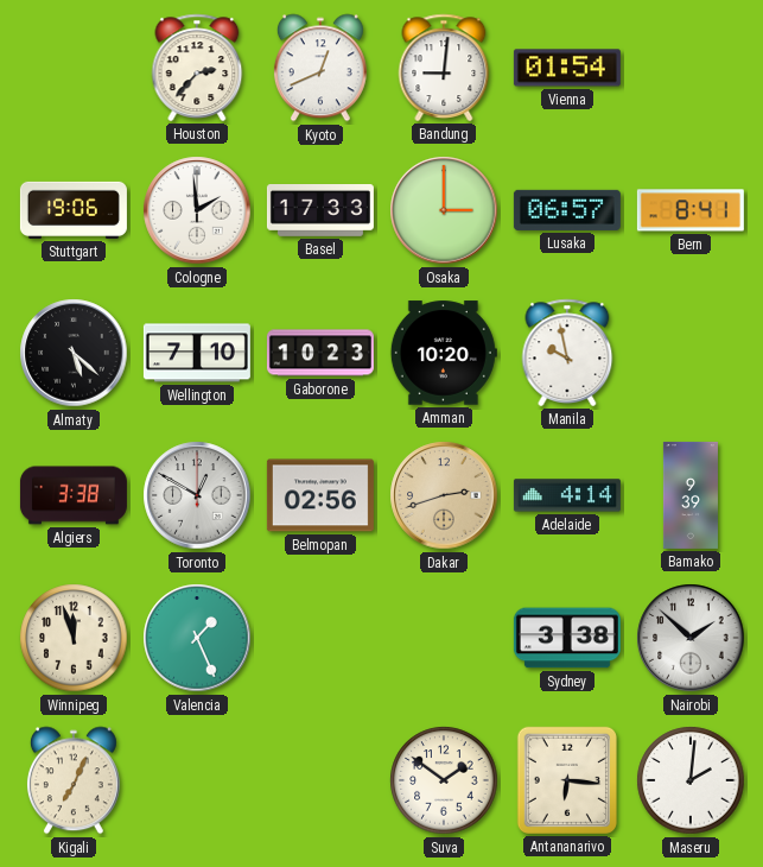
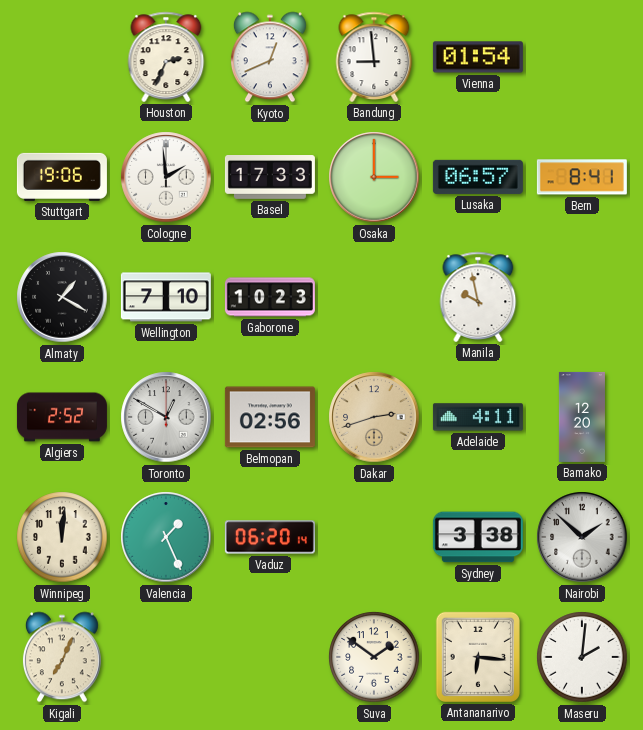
Houston: 2:37 -> 2:34 (166, 57)
Bandung: 9:01 -> 8:59 (374, 57)
Almaty: 5:22 -> 1:20 (62, 297)
Amman: 10:20 -> none (444, 353)
Algiers: 3:38 -> 2:52 (62, 417)
Adelaide: 4:14 -> 4:11 (478, 417)
Bamako: 9:39 -> 12:20 (582, 417)
Winnipeg: 11:57 -> 12:01 (62, 537)
Vaduz: none -> 06:20 (270, 537)
